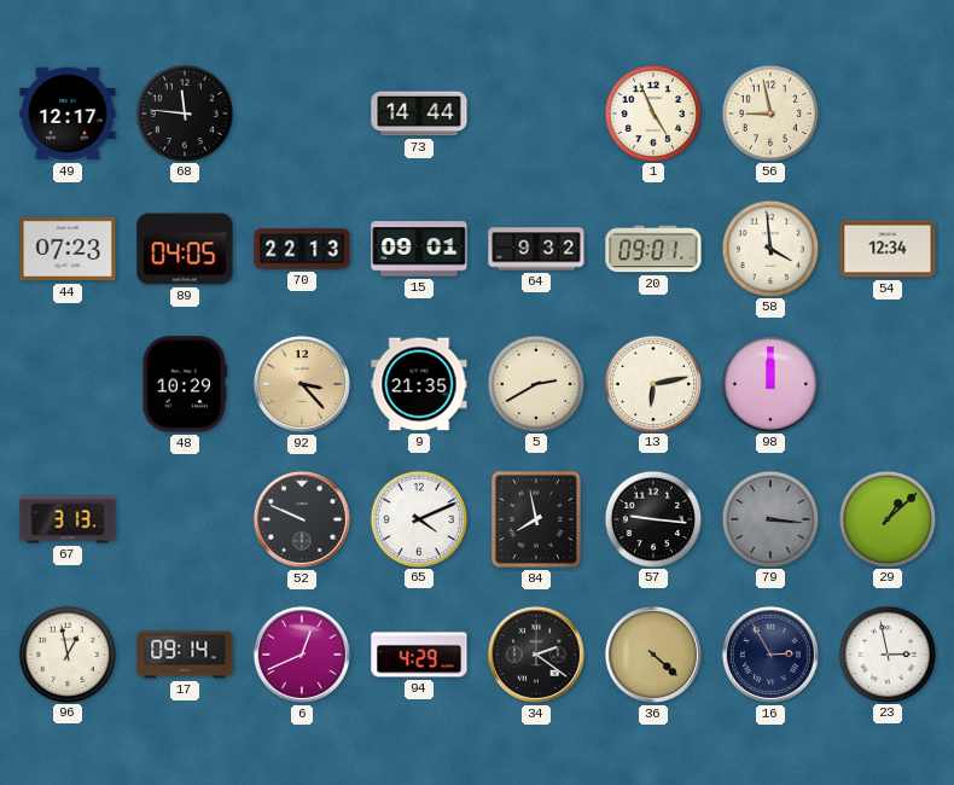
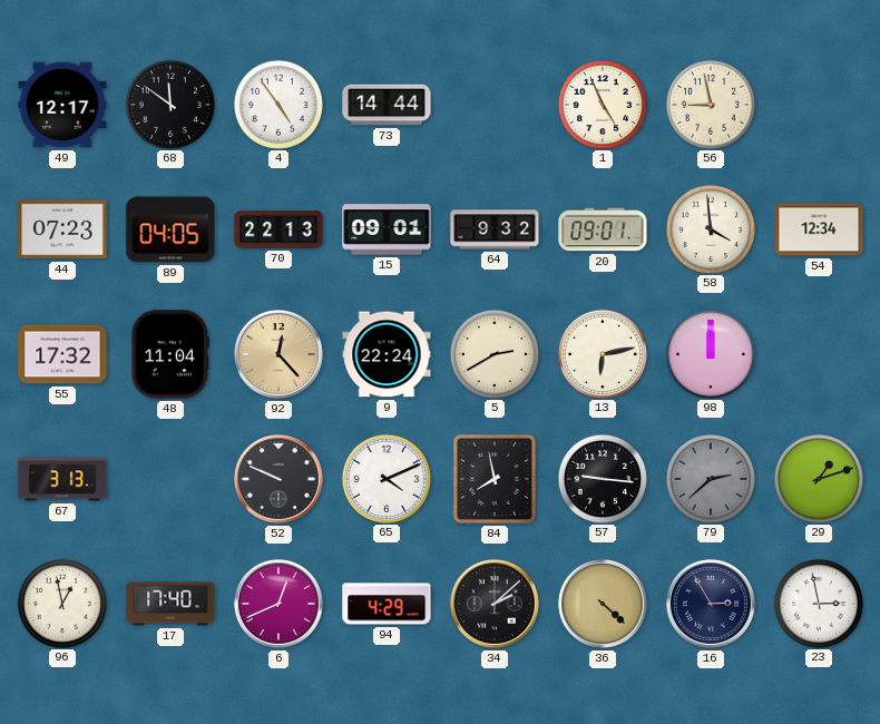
68: 11:46 -> 11:51 (169, 104)
4: none -> 4:54 (277, 104)
55: none -> 17:32 (62, 354)
48: 10:29 -> 11:04 (170, 354)
92: 3:23 -> 12:23 (278, 354)
9: 21:35 -> 22:24 (387, 354)
79: 3:16 -> 2:38 (710, 478)
29: 1:08 -> 1:12 (818, 478)
17: 09:14 -> 17:40 (170, 604)
34: 2:21 -> 2:08 (495, 604)
